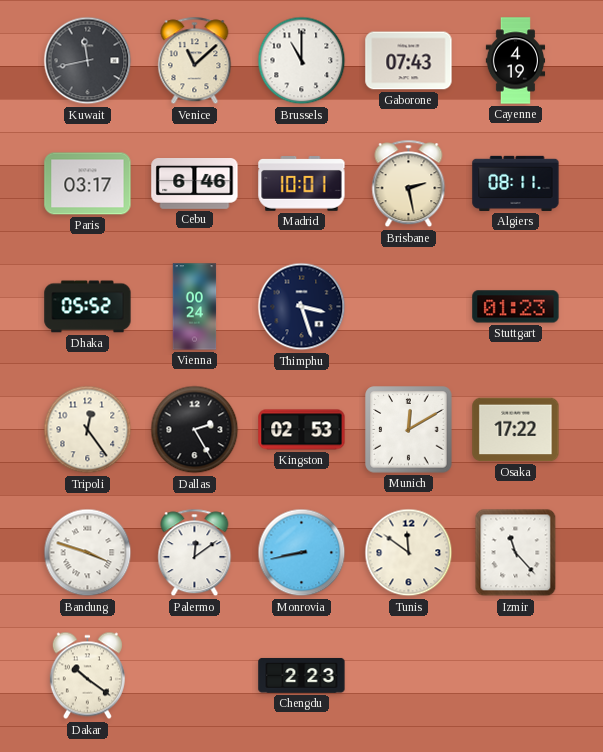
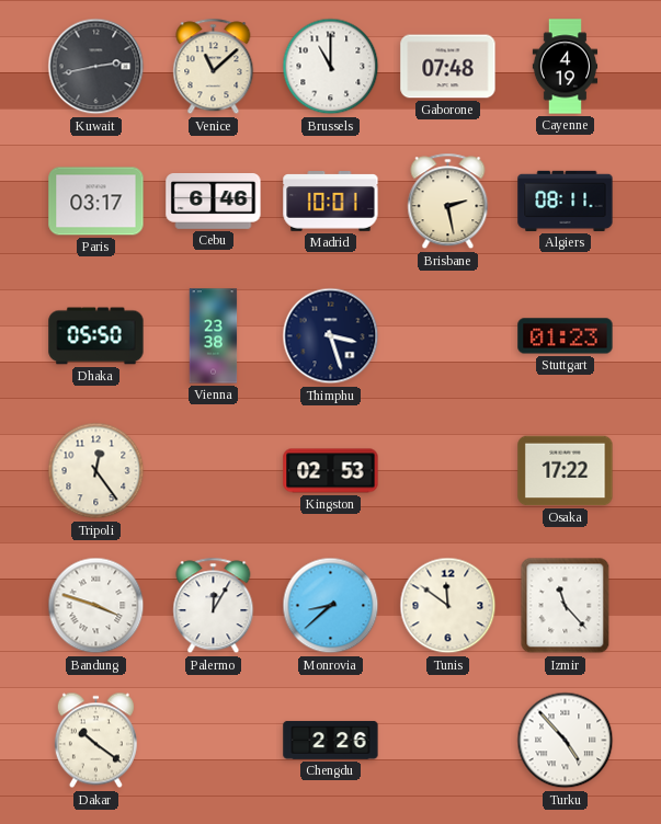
Kuwait: 11:43 -> 2:43 (96, 67)
Gaborone: 07:43 -> 07:48 (448, 67)
Dhaka: 05:52 -> 05:50 (96, 336)
Vienna: 00:24 -> 23:38 (214, 336)
Dallas: 2:25 -> none (195, 430)
Munich: 12:10 -> none (409, 430)
Palermo: 12:09 -> 12:05 (214, 606)
Monrovia: 8:43 -> 8:38 (331, 606)
Chengdu: 2:23 -> 2:26 (331, 740)
Turku: none -> 4:53 (566, 741)
